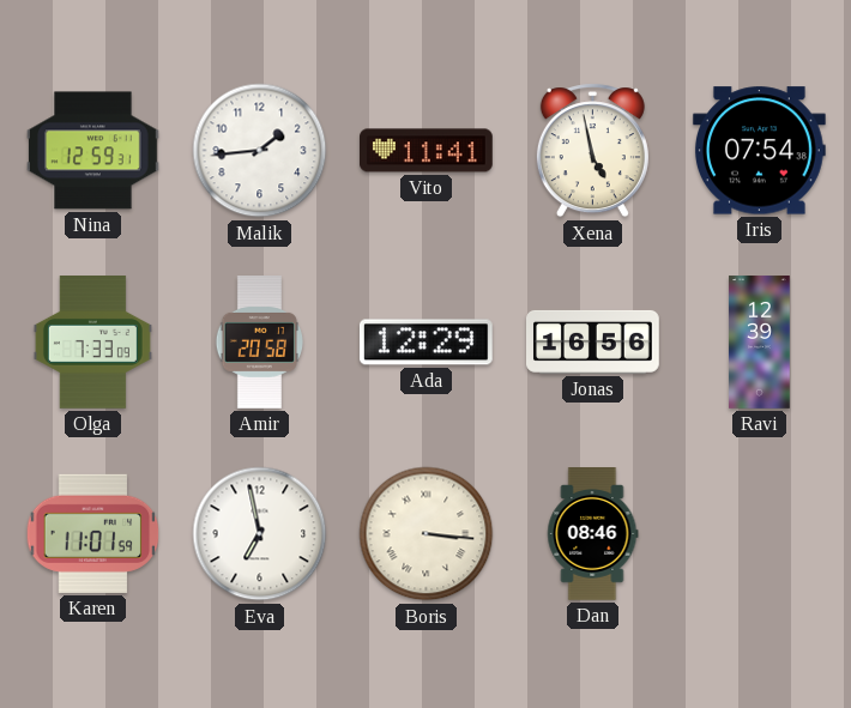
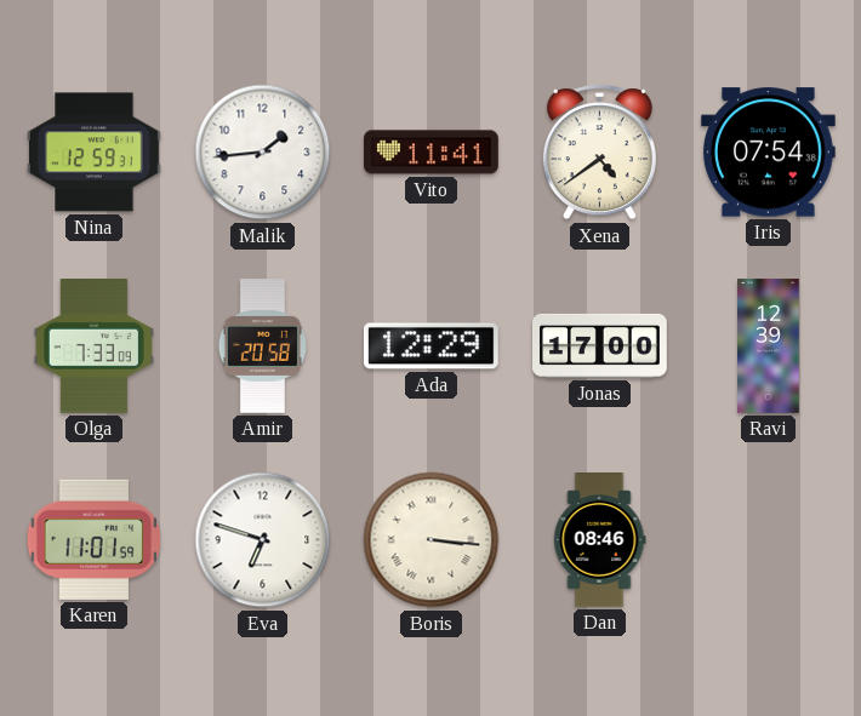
Xena: 4:58 -> 4:39 (599, 153)
Jonas: 16:56 -> 17:00 (600, 345)
Eva: 6:58 -> 6:48 (263, 540)
